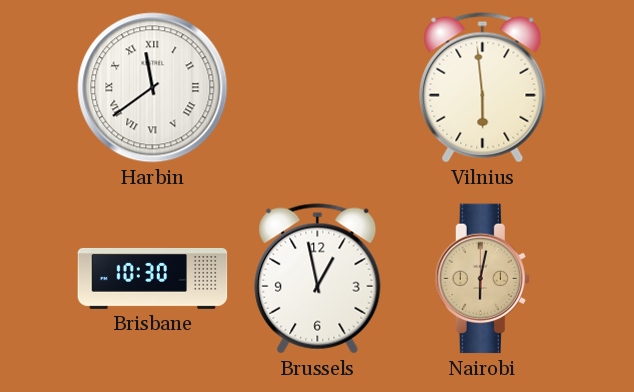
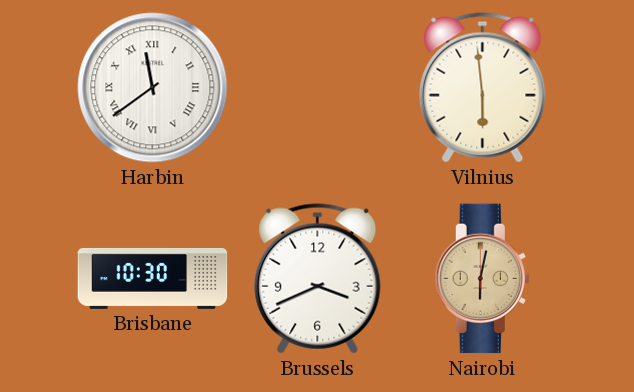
Brussels: 12:58 -> 3:41 (318, 279)
